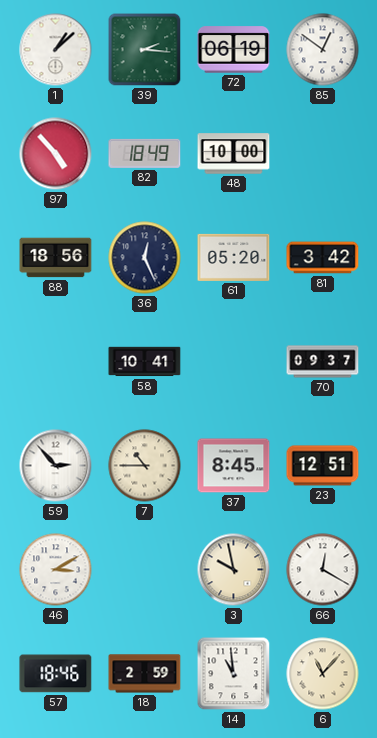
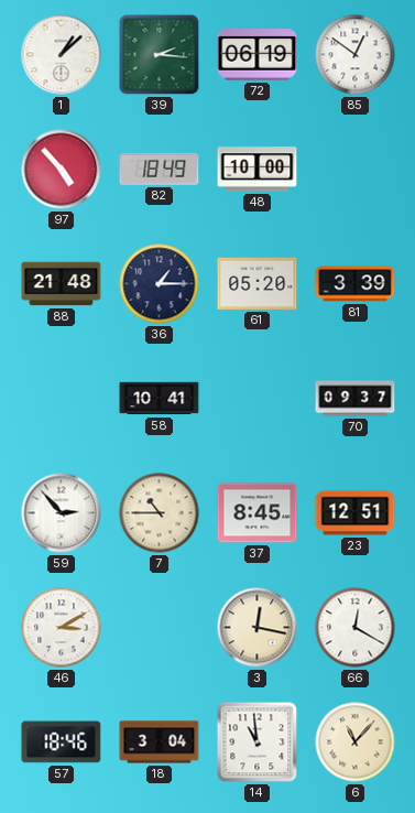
88: 18:56 -> 21:48 (62, 284)
36: 12:26 -> 1:15 (160, 284)
81: 3:42 -> 3:39 (356, 284)
3: 9:58 -> 12:17 (258, 628)
18: 2:59 -> 3:04 (160, 742)
